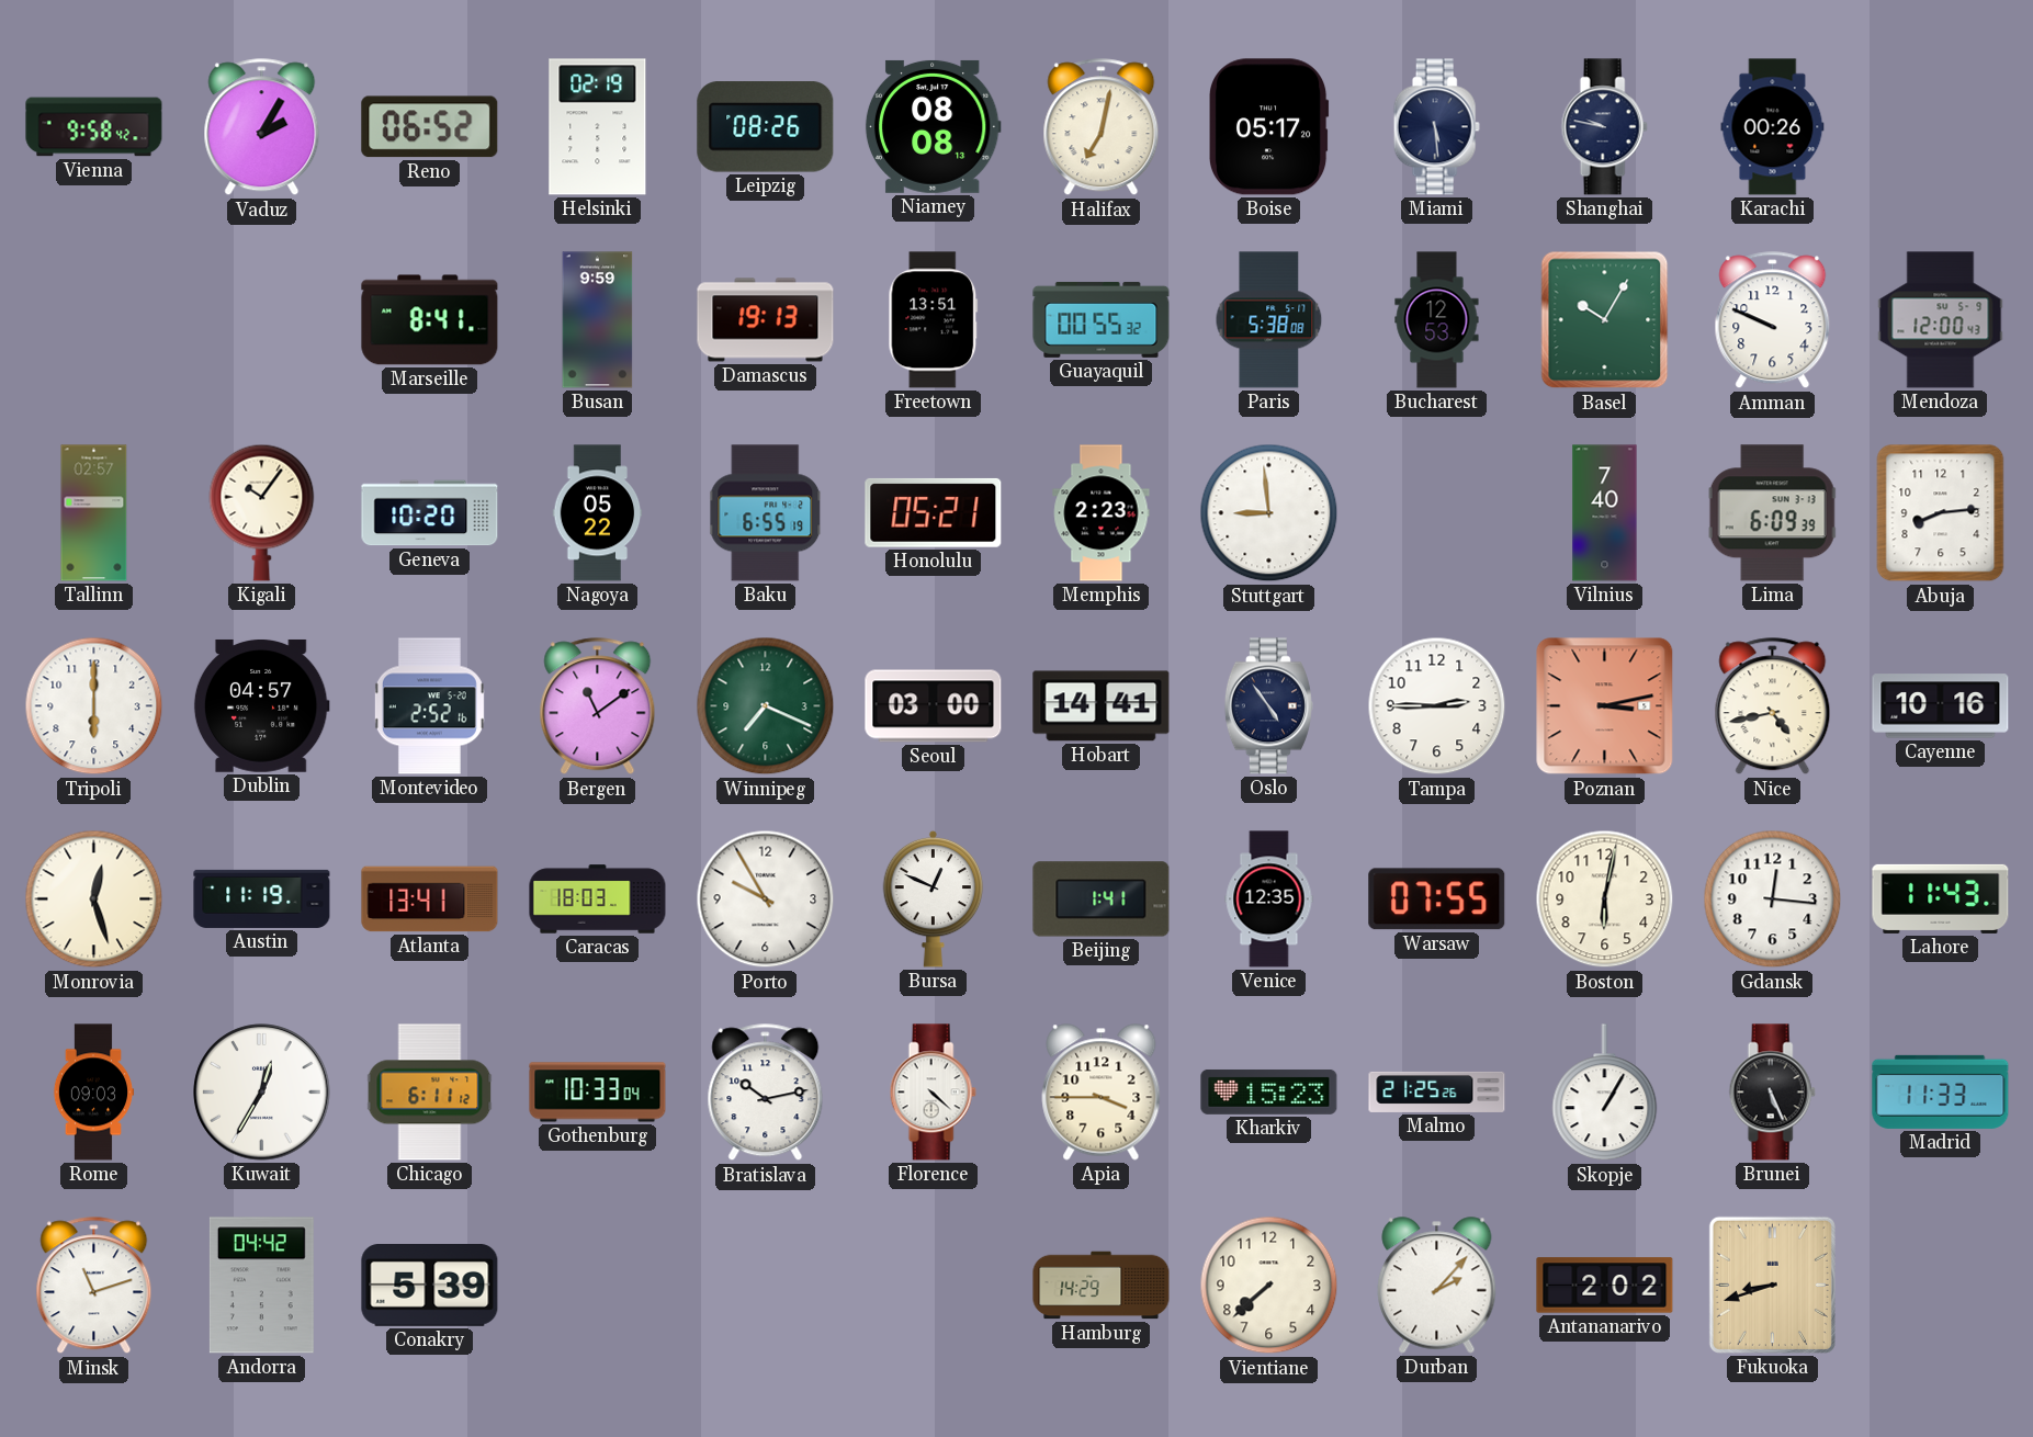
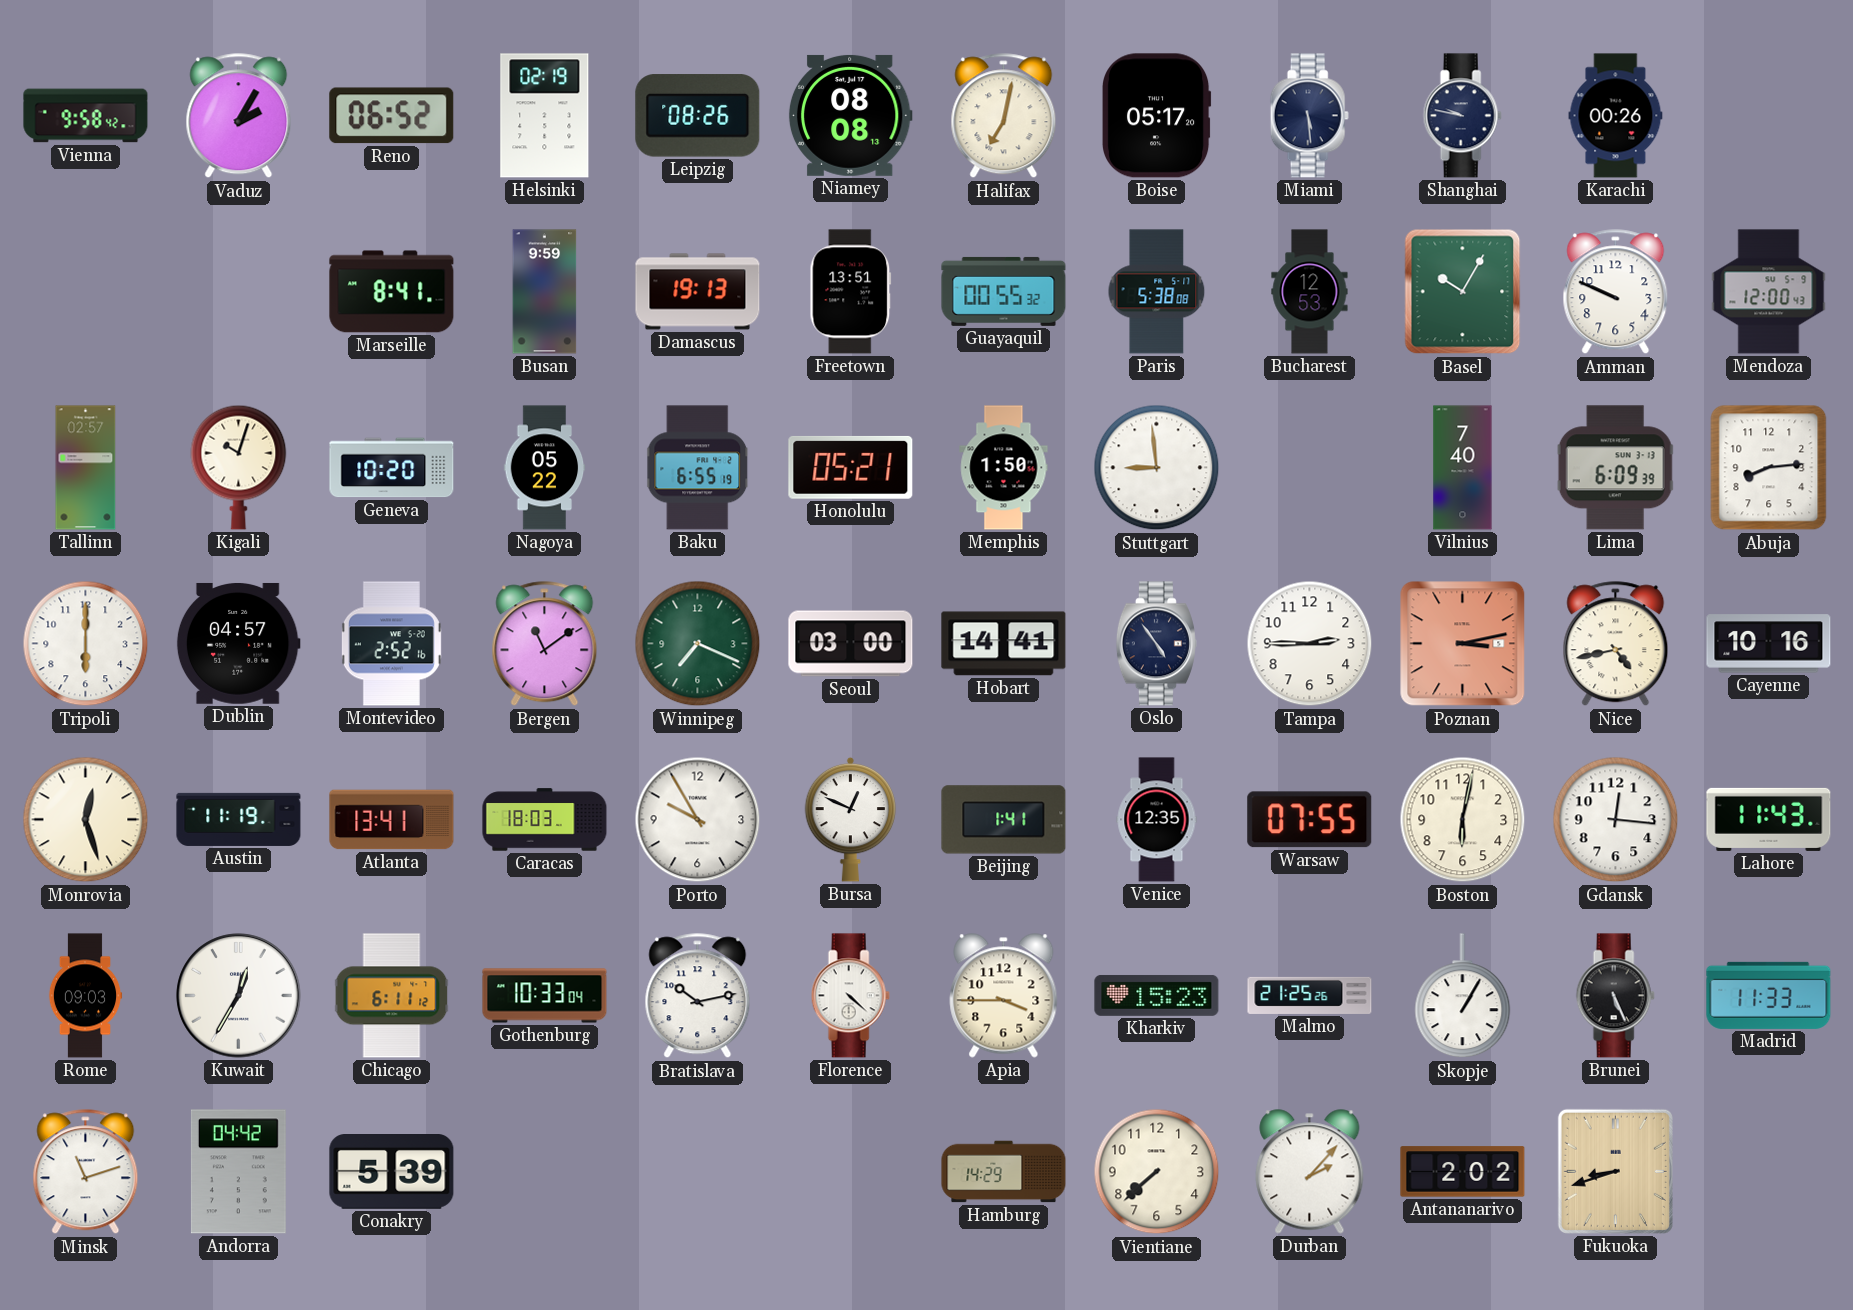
Kigali: 10:06 -> 10:03 (239, 467)
Memphis: 2:23 -> 1:50 (1004, 468)
